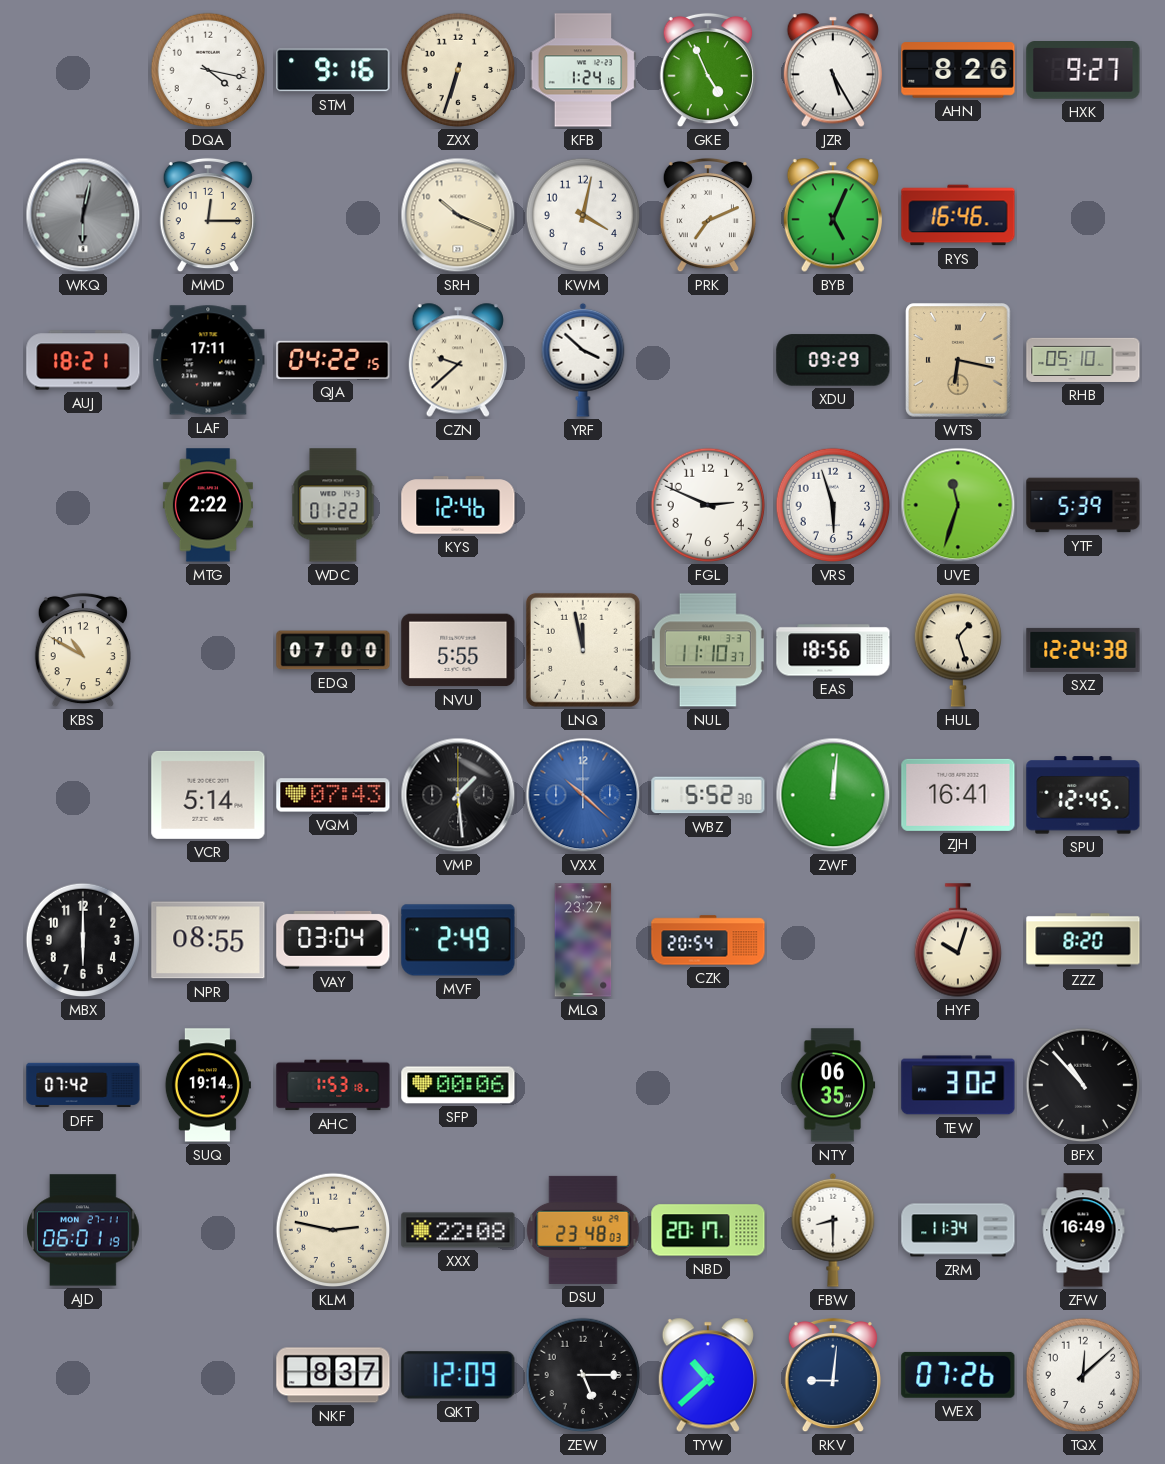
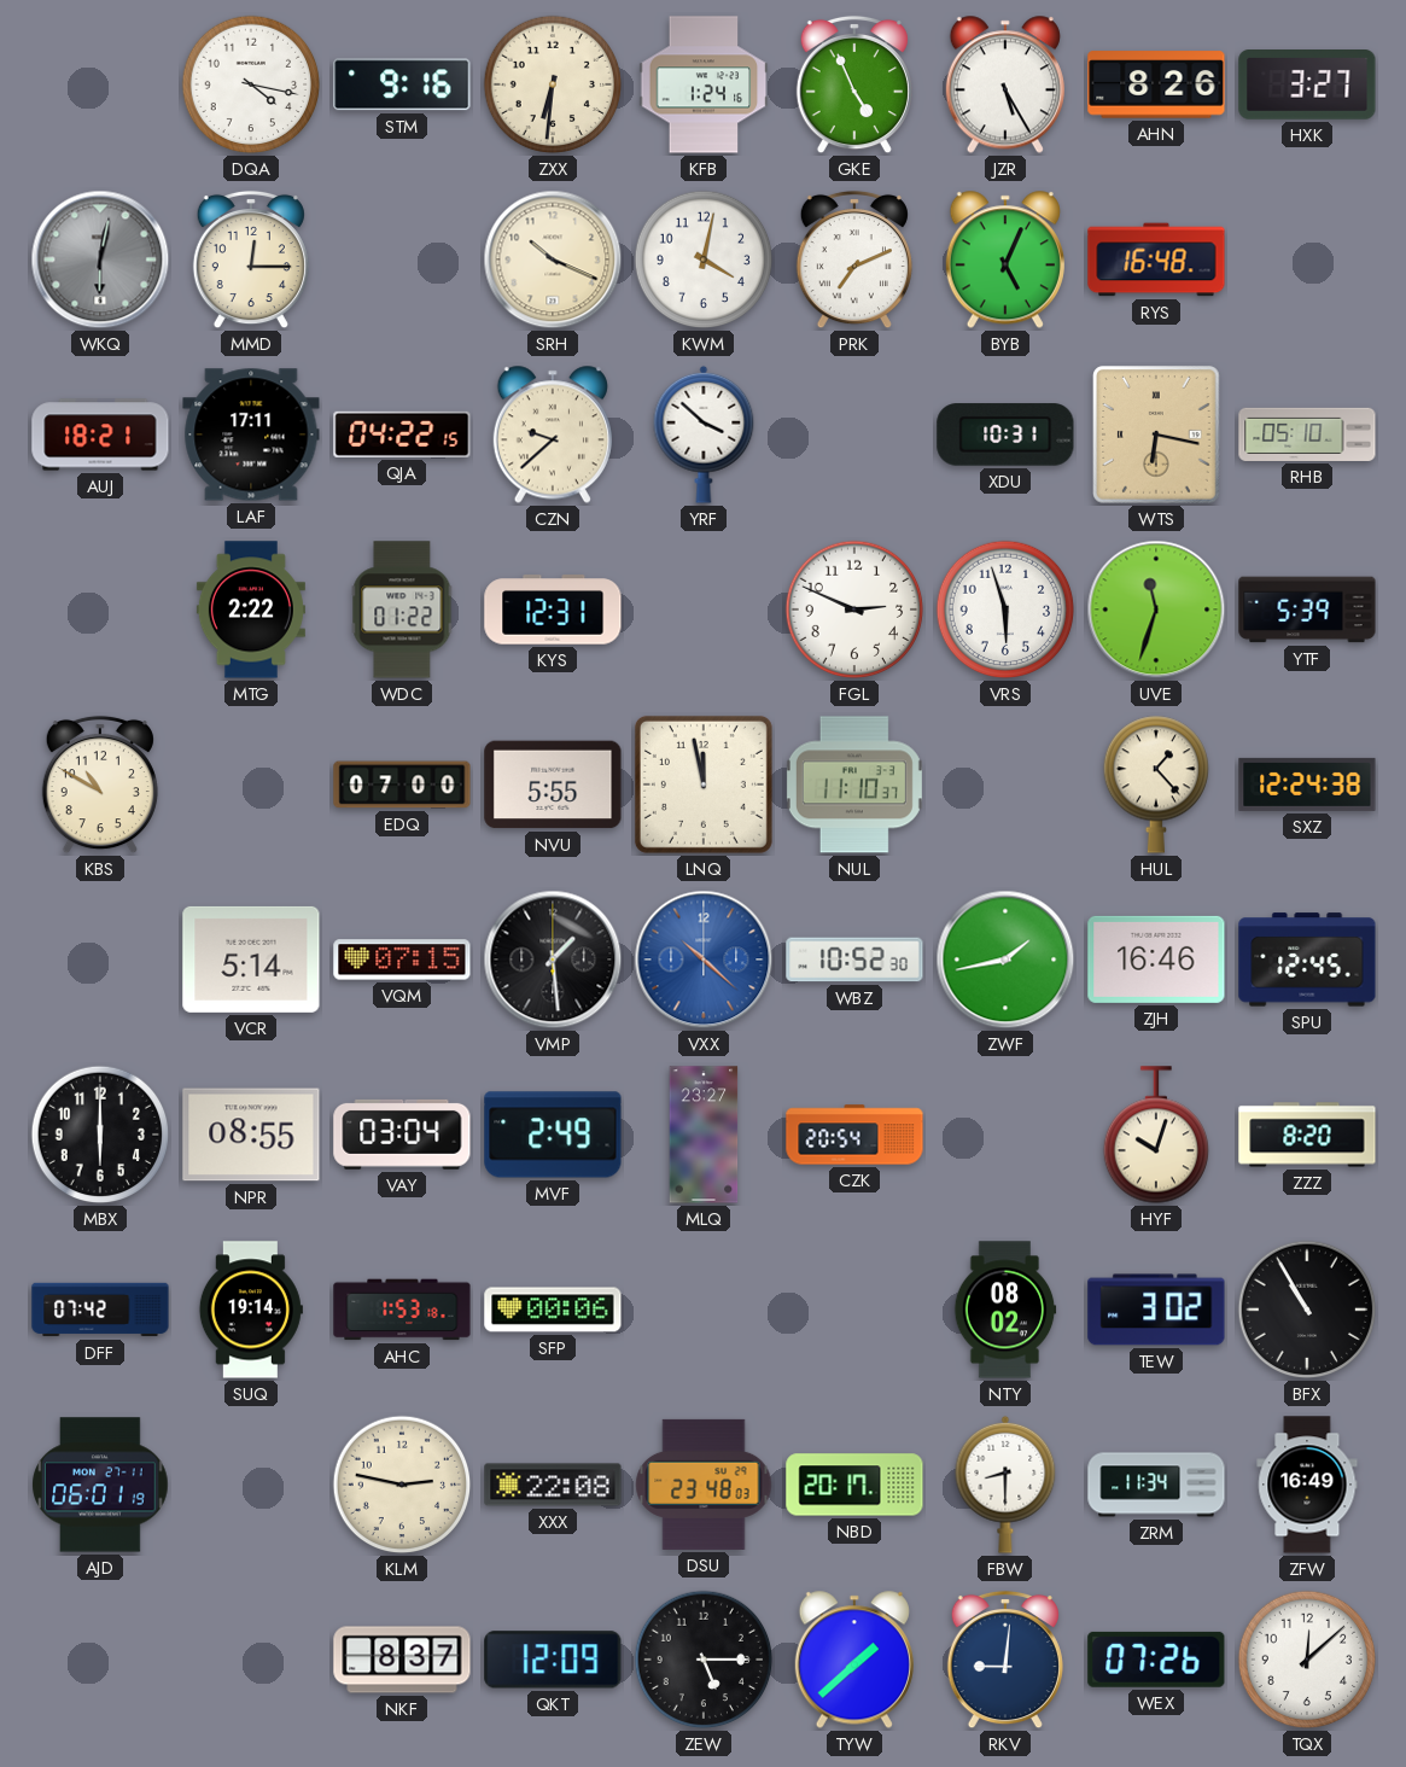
ZXX: 6:33 -> 6:31 (553, 84)
HXK: 9:27 -> 3:27 (1307, 86)
RYS: 16:46 -> 16:48 (1156, 259)
XDU: 09:29 -> 10:31 (1005, 435)
KYS: 12:46 -> 12:31 (553, 610)
EAS: 18:56 -> none (833, 650)
HUL: 1:27 -> 1:23 (1155, 785)
VQM: 07:43 -> 07:15 (402, 960)
WBZ: 5:52 -> 10:52 (854, 960)
ZWF: 12:01 -> 1:43 (1005, 960)
ZJH: 16:41 -> 16:46 (1156, 960)
NTY: 06:35 -> 08:02 (1005, 1310)
BFX: 10:53 -> 10:55 (1307, 1310)
TYW: 10:38 -> 1:38 (854, 1660)
